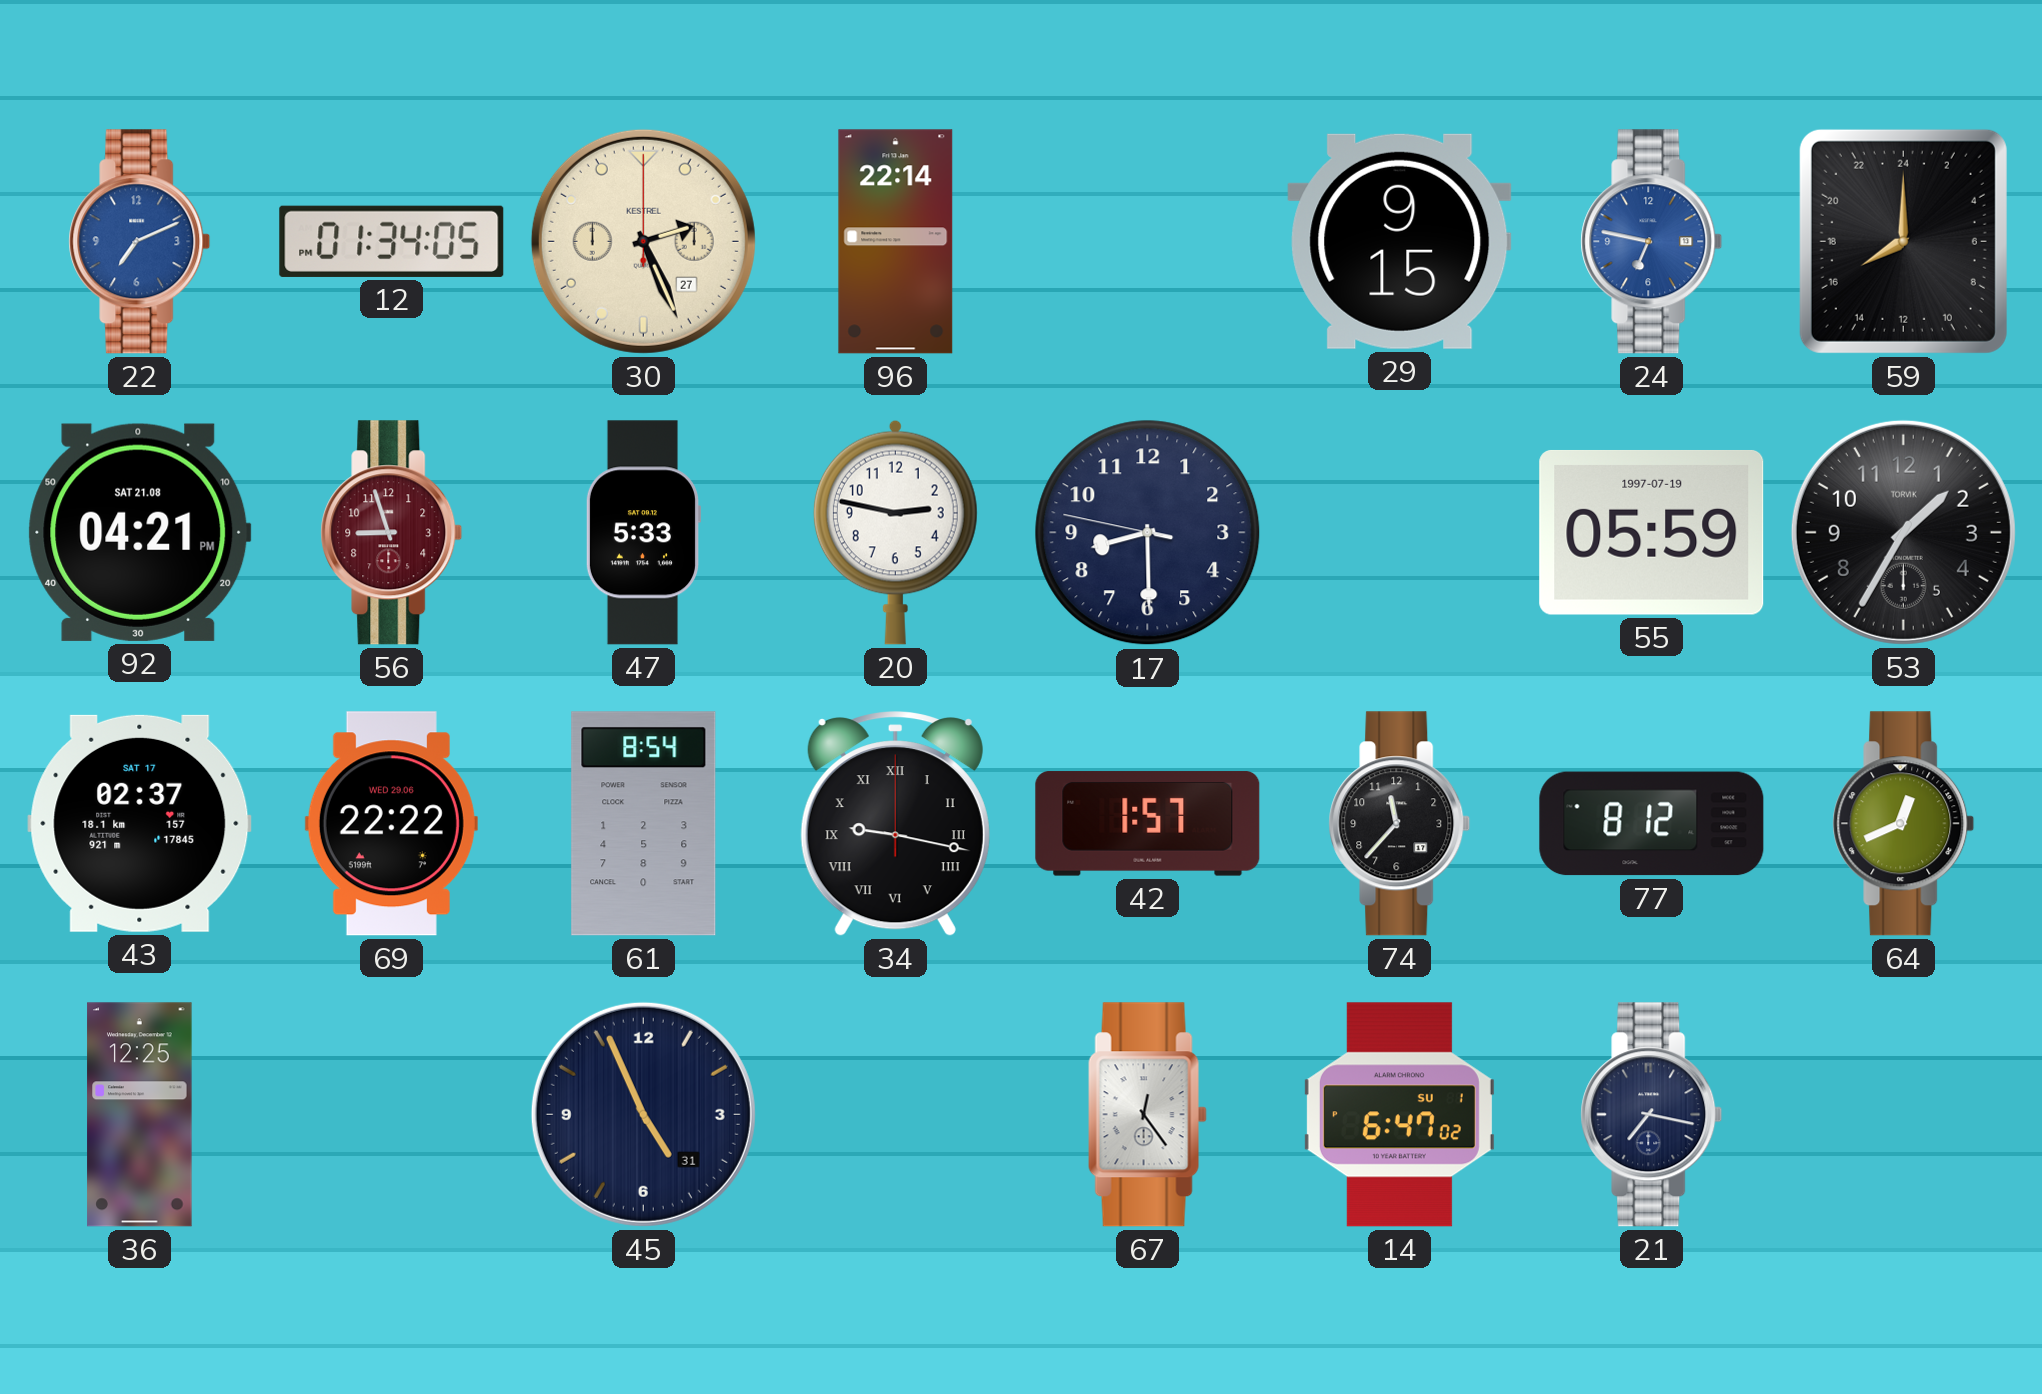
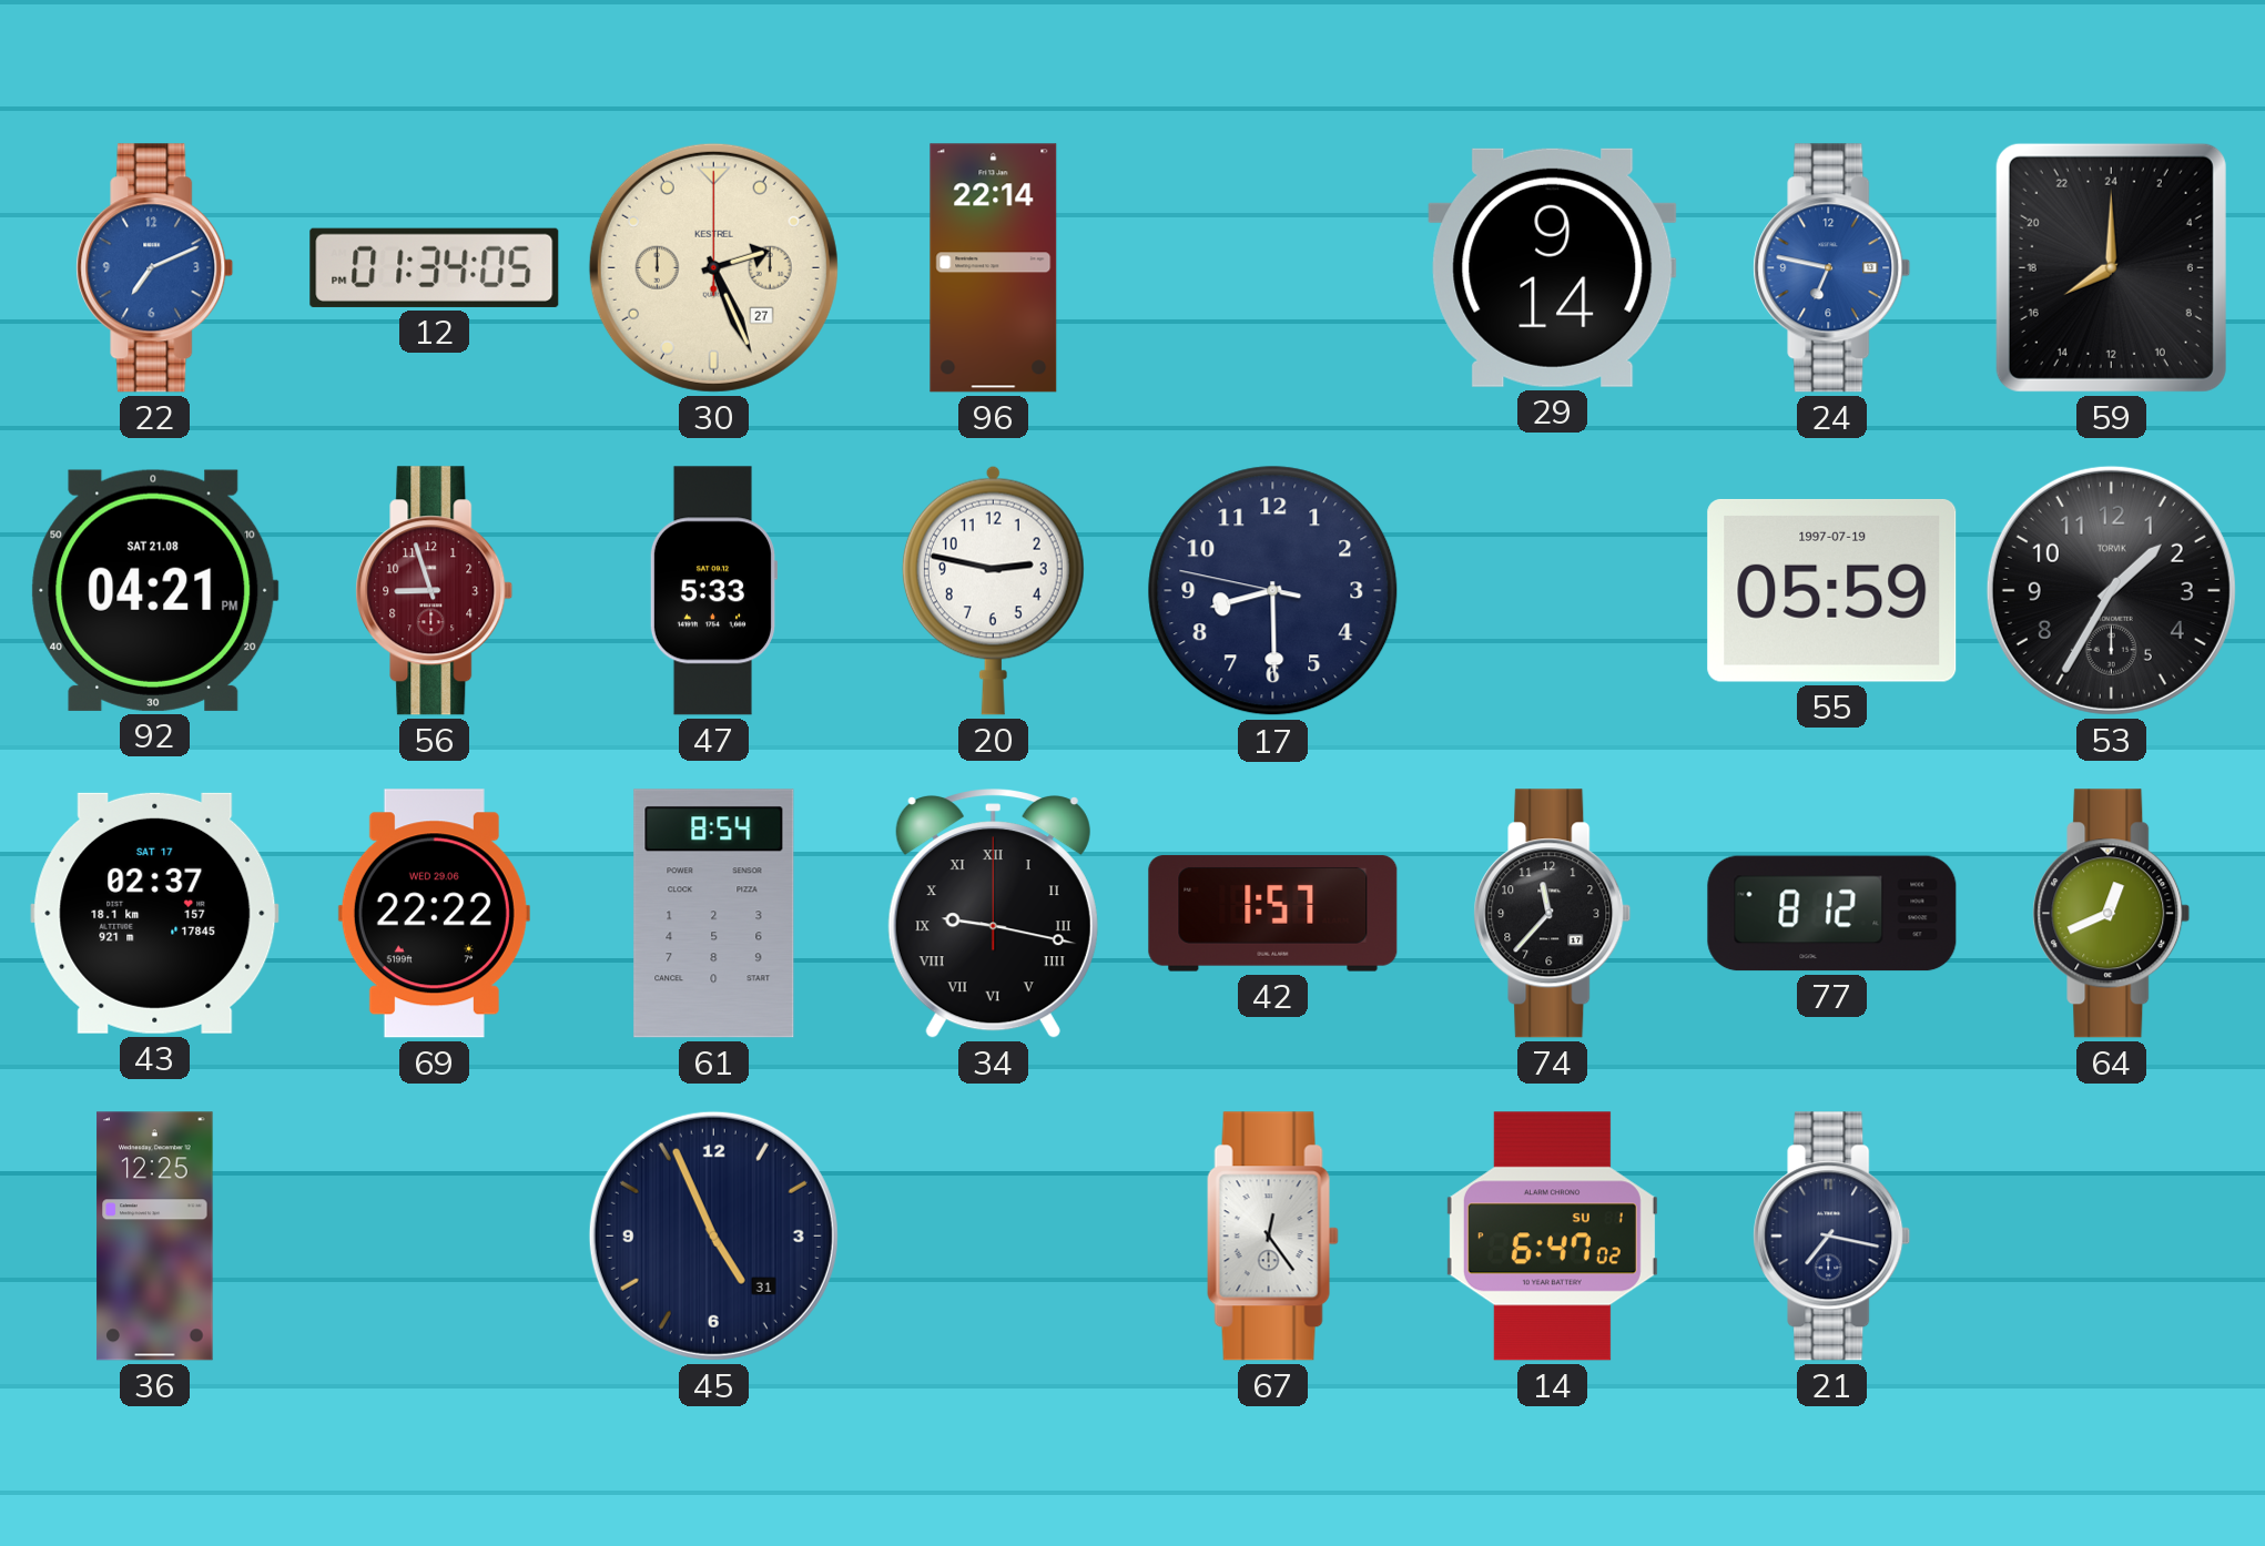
29: 9:15 -> 9:14 (1553, 267)
